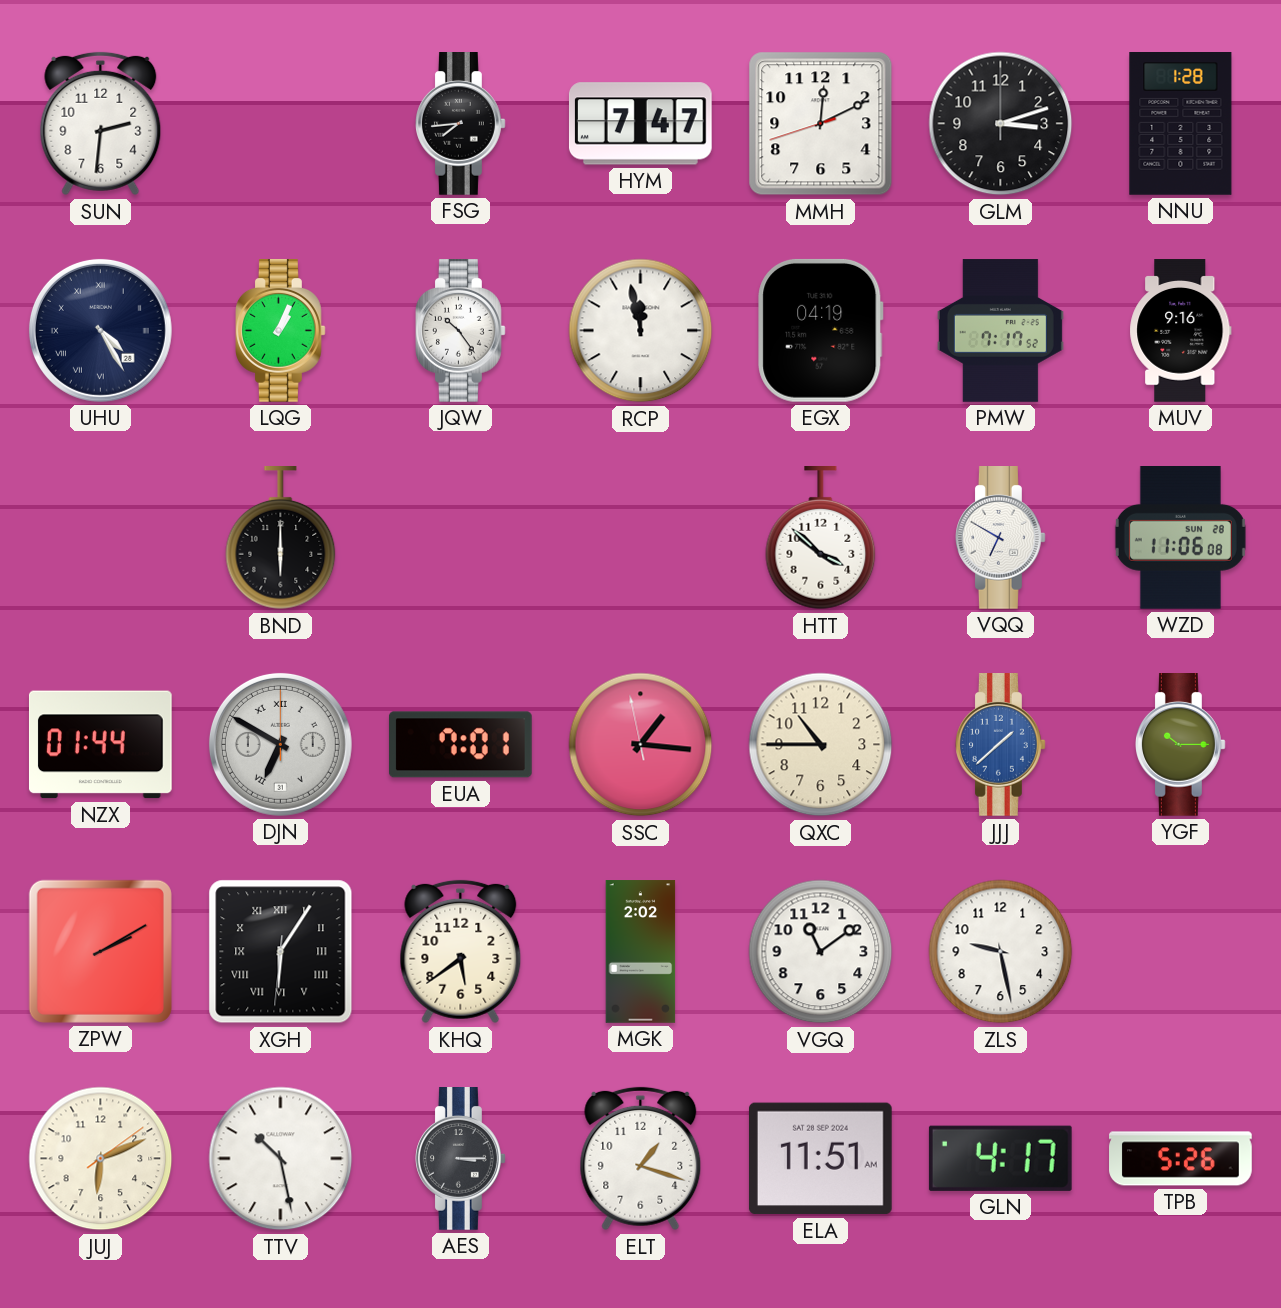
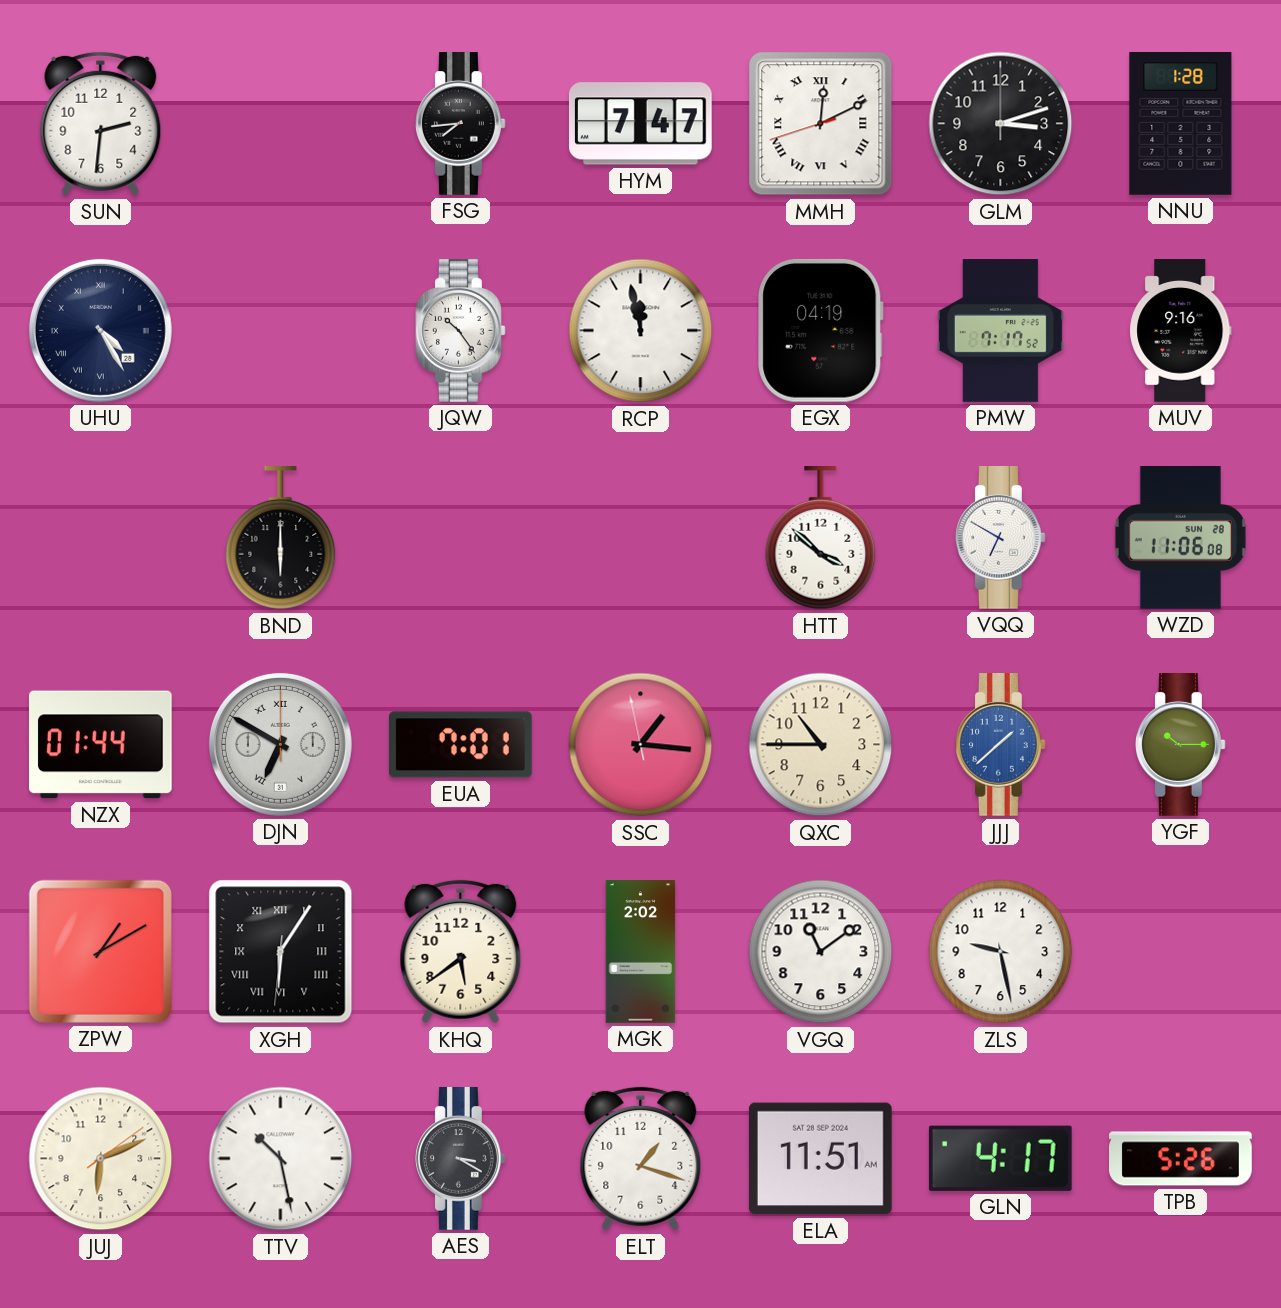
MMH numerals: Arabic -> Roman (821, 124)
LQG: 1:04 -> none (281, 331)
ZPW: 2:10 -> 1:10 (100, 951)
AES: 3:15 -> 3:20 (461, 1159)
